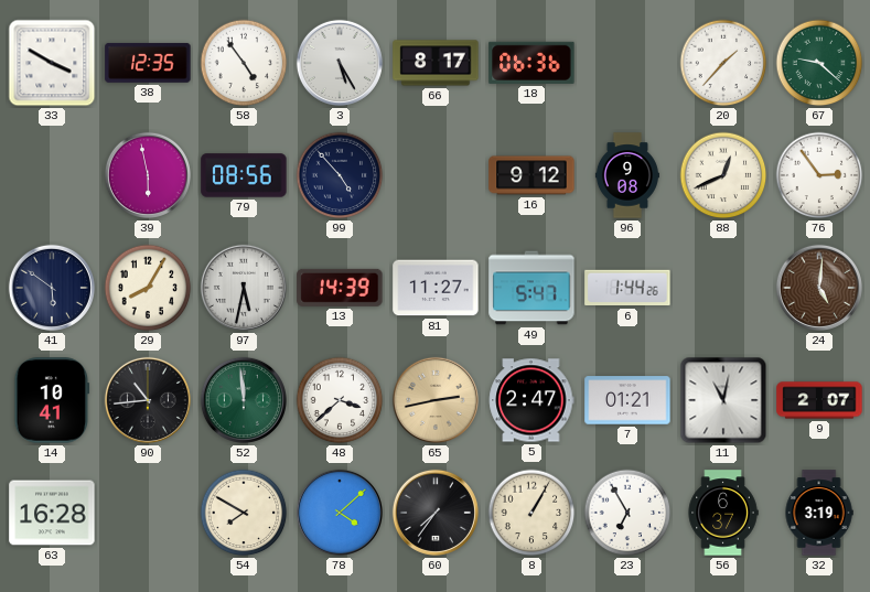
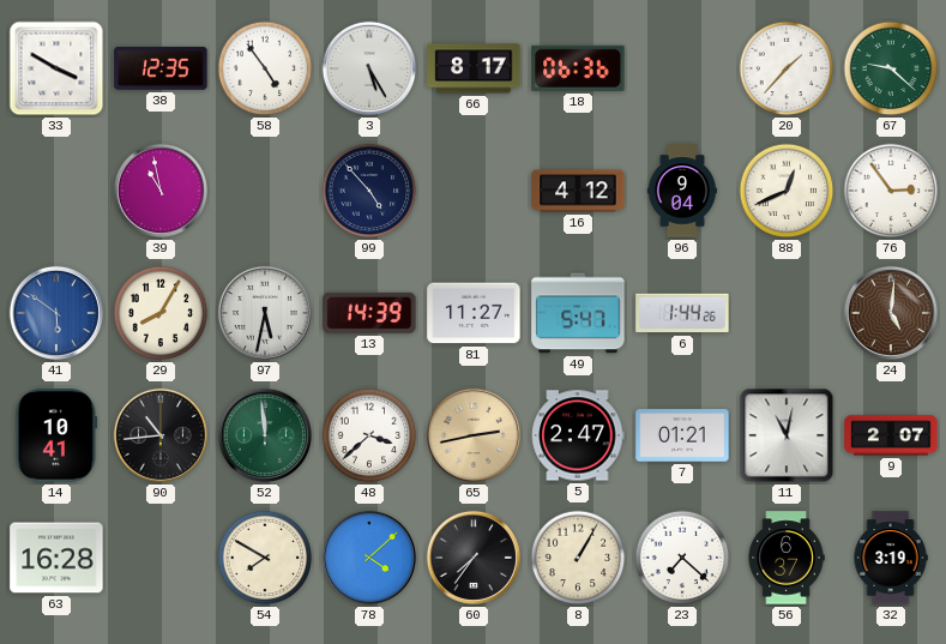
39: 5:58 -> 10:58 (161, 191)
79: 08:56 -> none (244, 175)
16: 9:12 -> 4:12 (578, 191)
96: 9:08 -> 9:04 (682, 191)
41 dial: navy -> blue (56, 313)
23: 6:55 -> 7:22 (682, 558)
